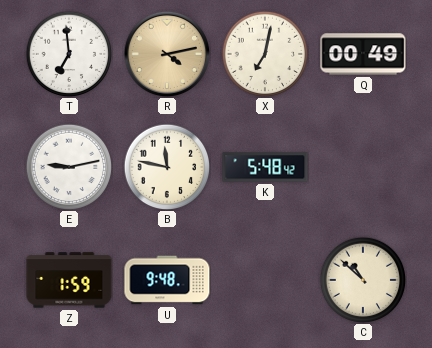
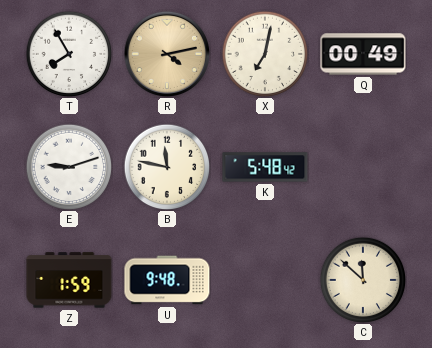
T: 6:59 -> 7:55 (69, 54)
E: 9:13 -> 9:12 (69, 167)
C: 10:52 -> 11:52 (363, 280)
